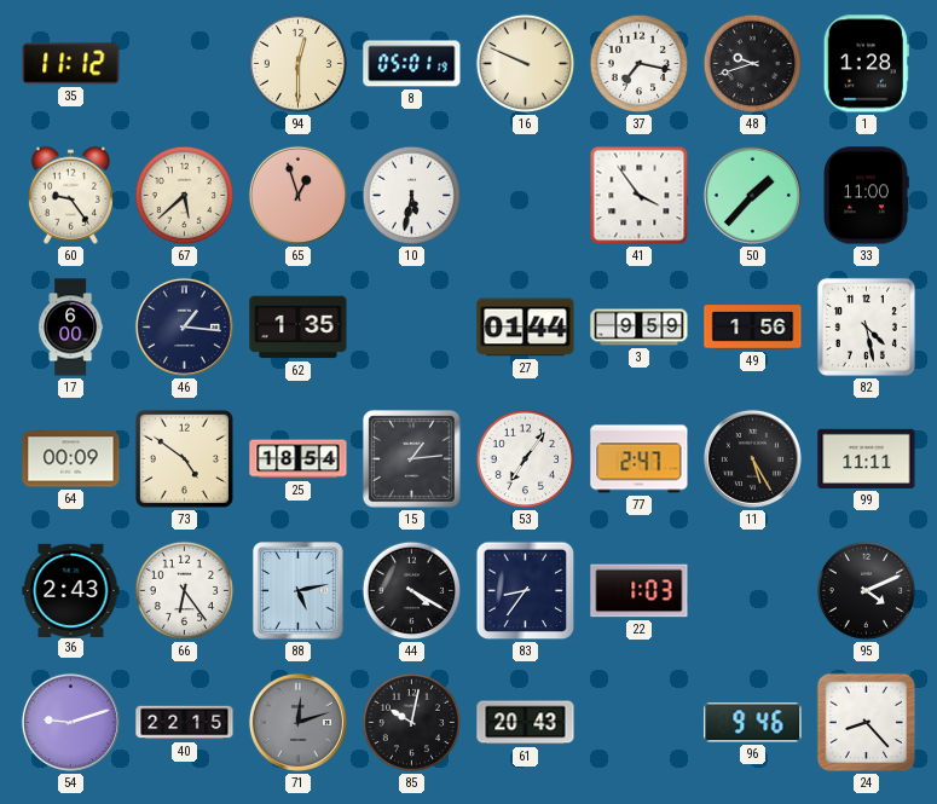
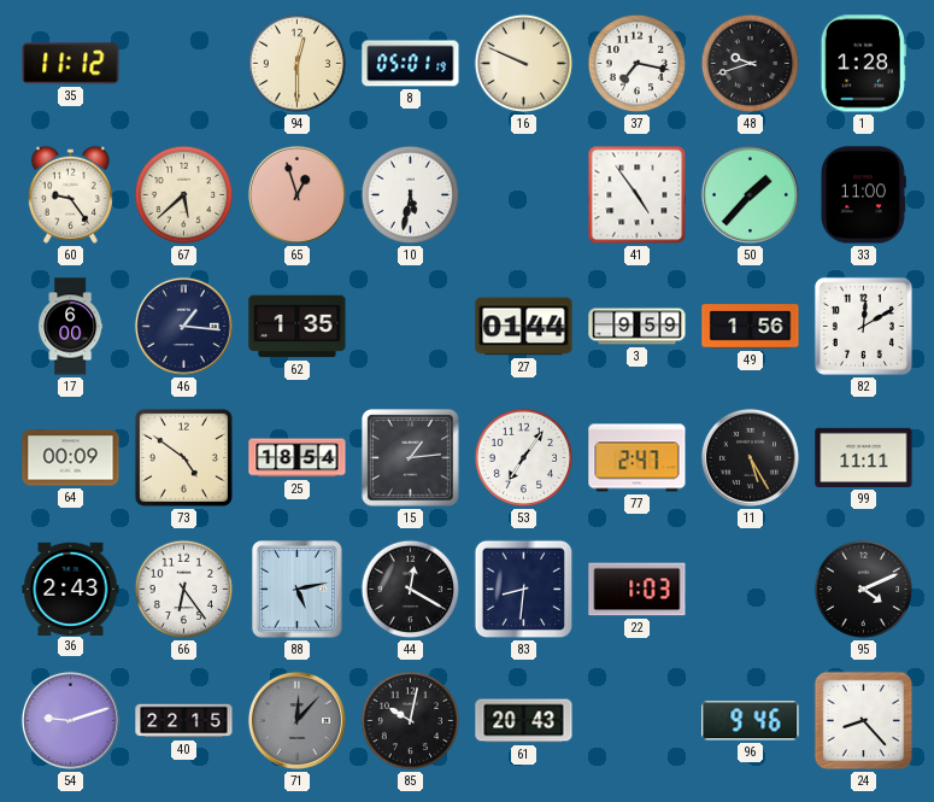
41: 3:54 -> 4:54 (638, 195)
82: 4:28 -> 12:10 (863, 326)
44: 4:20 -> 12:20 (411, 590)
83: 8:36 -> 8:31 (524, 590)
71: 12:12 -> 12:07 (296, 720)
